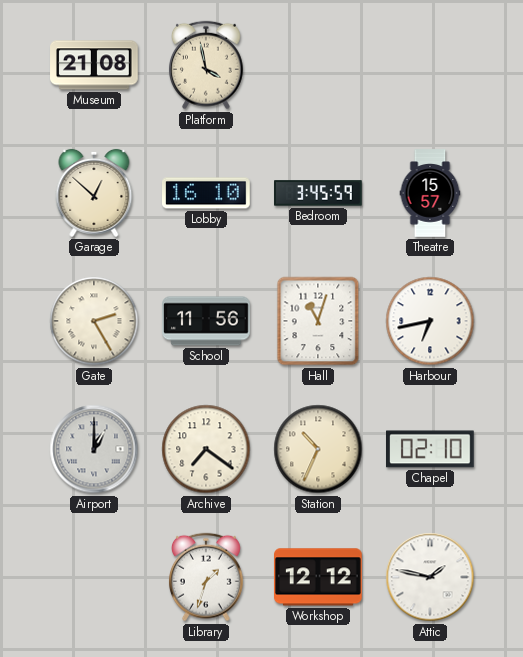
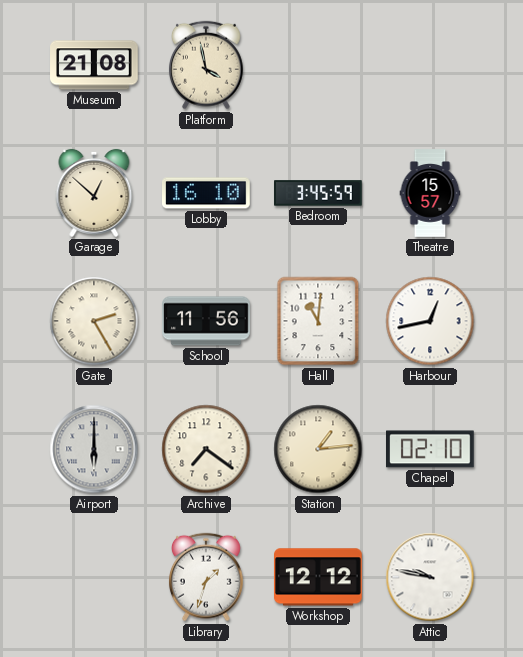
Hall: 11:03 -> 11:01 (318, 321)
Harbour: 6:43 -> 12:43 (430, 321)
Airport: 1:00 -> 6:00 (94, 449)
Station: 10:34 -> 1:14 (318, 449)
Attic: 1:47 -> 9:47 (430, 577)
